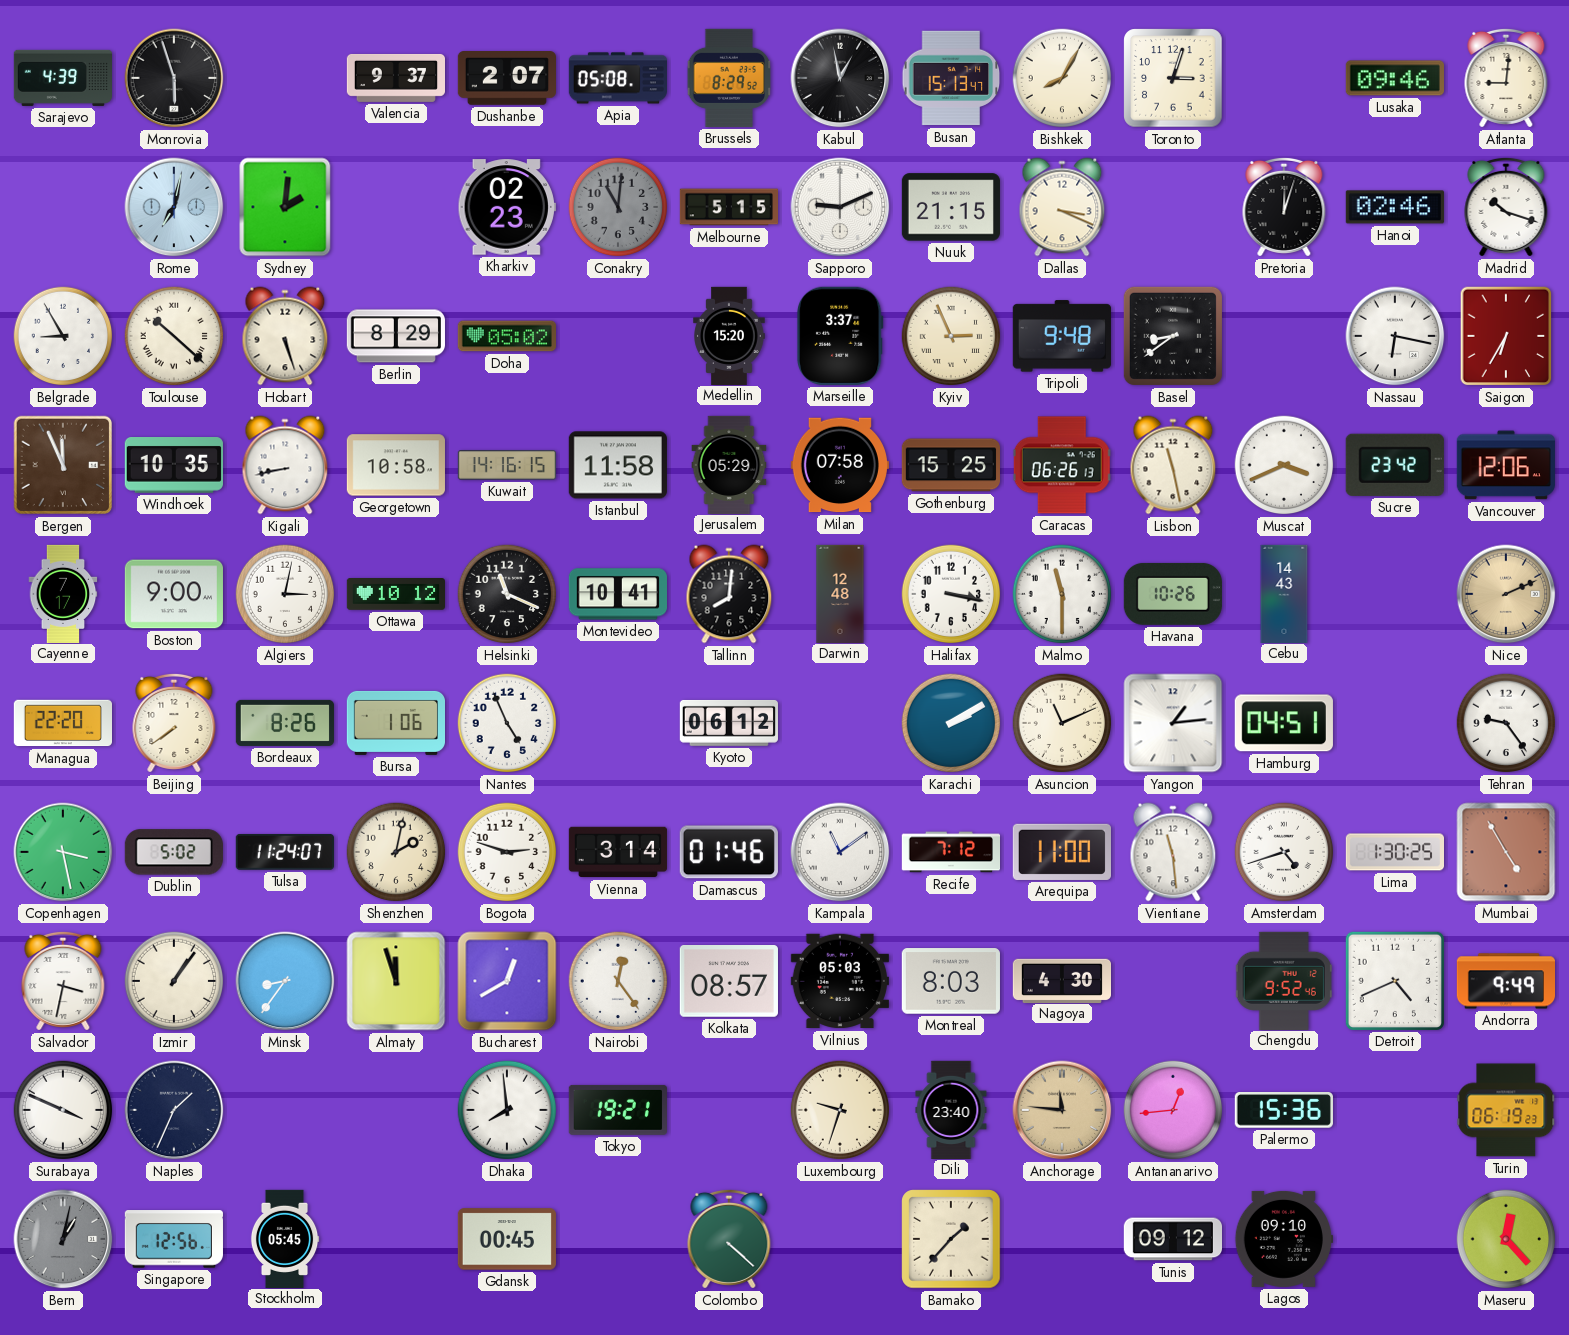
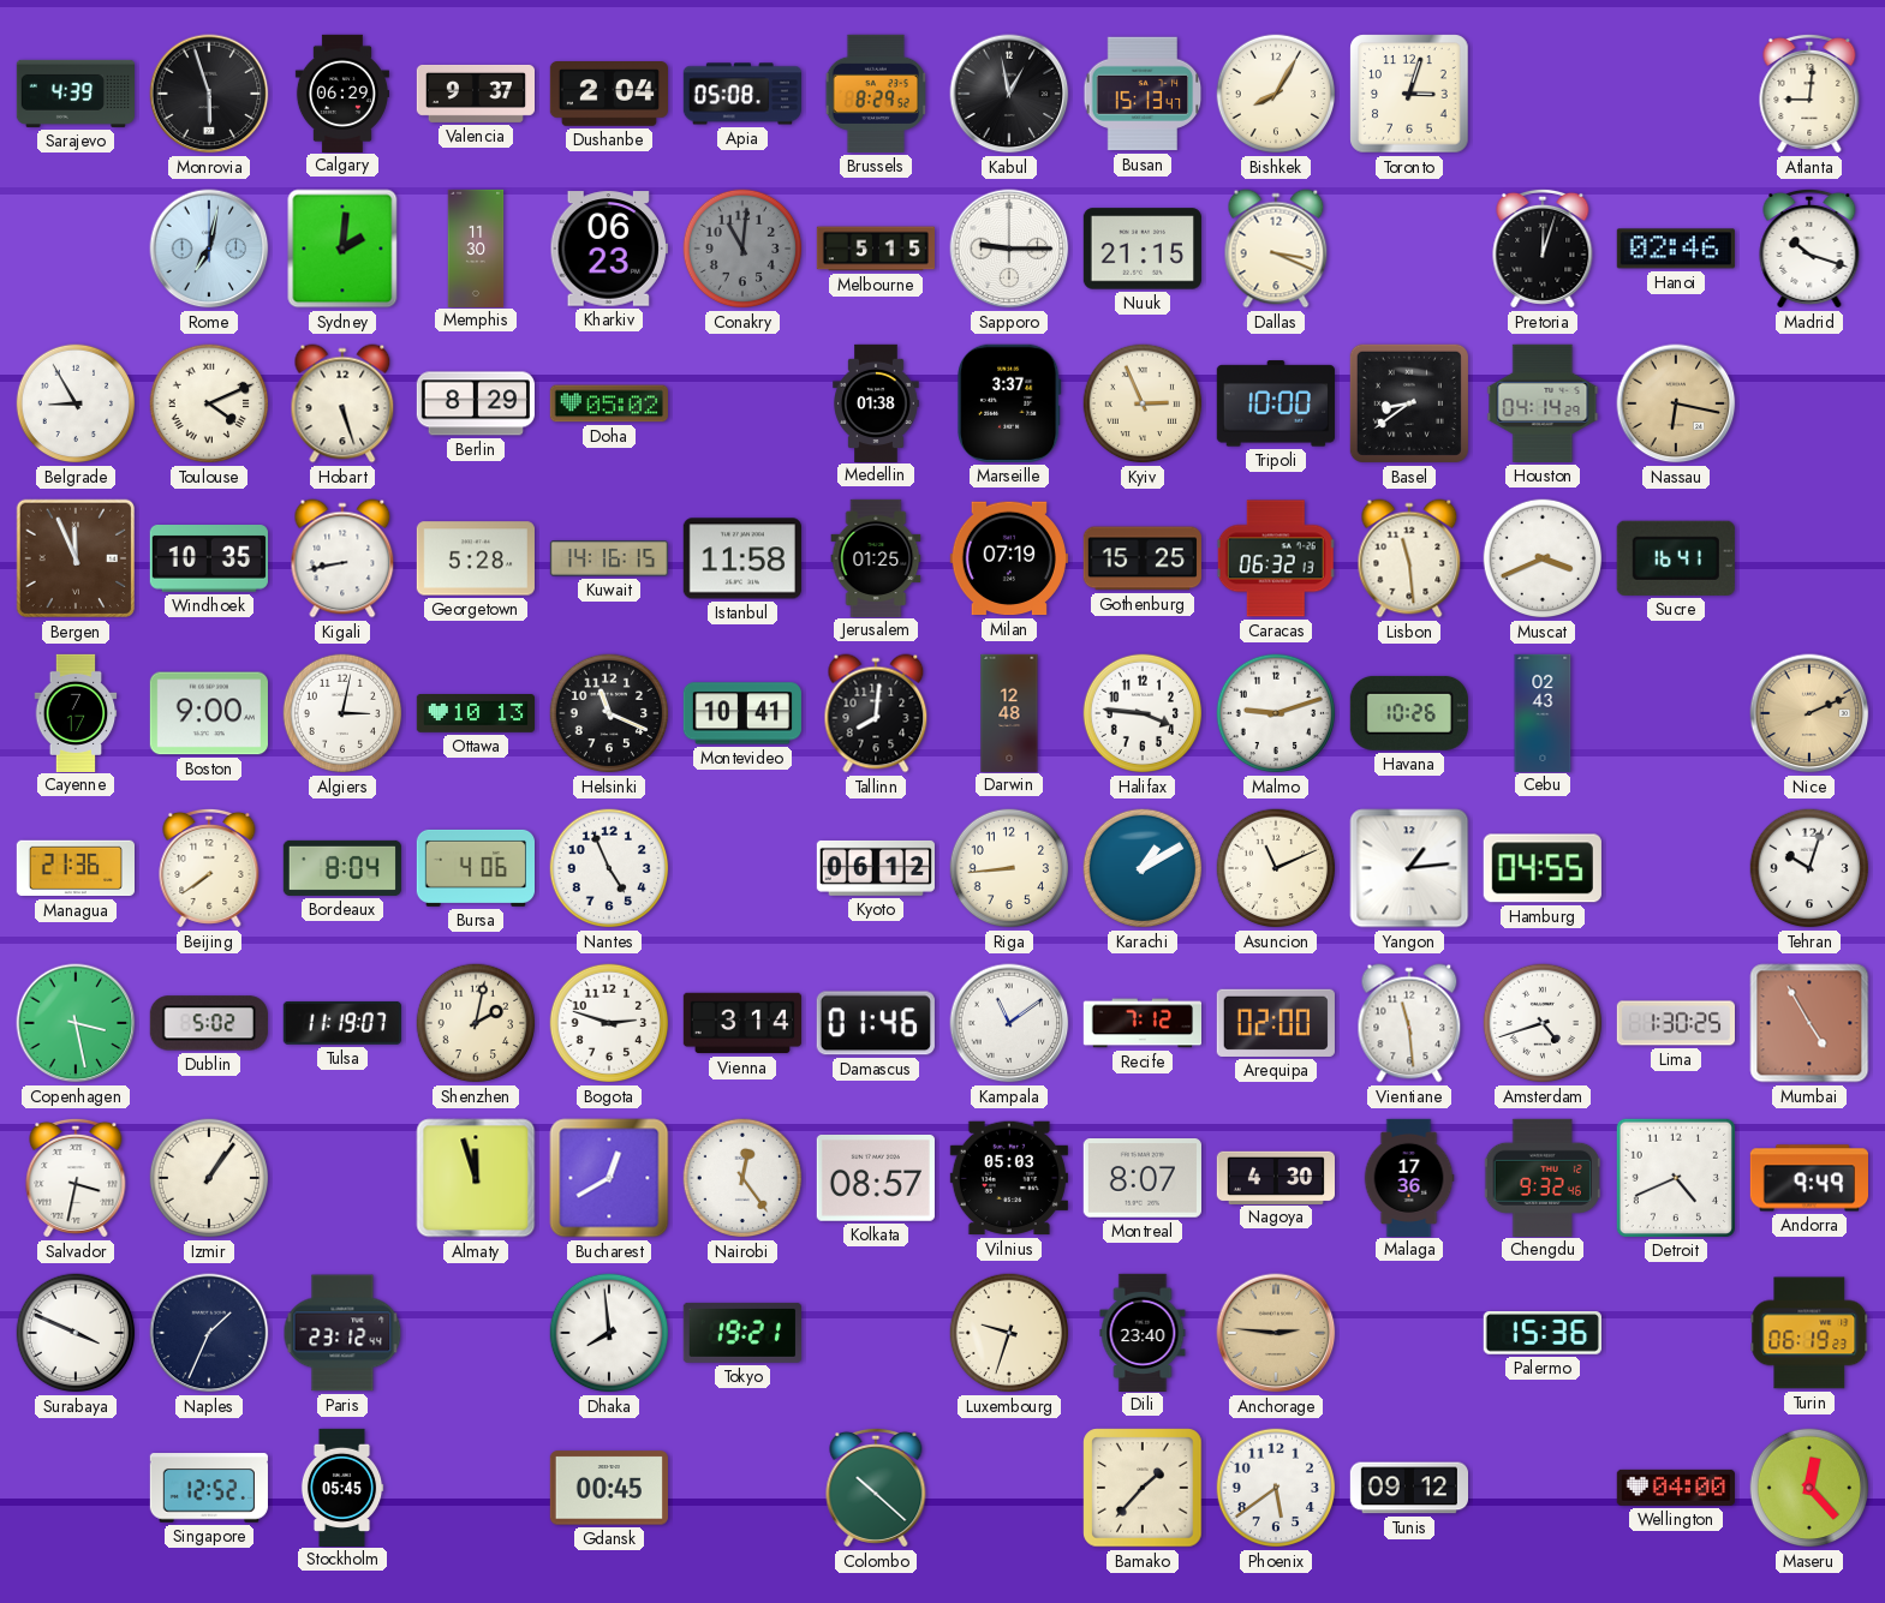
Calgary: none -> 06:29 (342, 92)
Dushanbe: 2:07 -> 2:04 (608, 95)
Lusaka: 09:46 -> none (1395, 78)
Memphis: none -> 11:30 (476, 247)
Kharkiv: 02:23 -> 06:23 (609, 249)
Sapporo: 9:11 -> 9:15 (1009, 249)
Toulouse: 10:22 -> 4:11 (209, 403)
Medellin: 15:20 -> 01:38 (876, 402)
Tripoli: 9:48 -> 10:00 (1276, 403)
Houston: none -> 04:14 (1543, 403)
Nassau dial: white -> champagne (1676, 403)
Saigon: 6:35 -> none (1506, 336)
Georgetown: 10:58 -> 5:28 (476, 558)
Jerusalem: 05:29 -> 01:25 (876, 557)
Milan: 07:58 -> 07:19 (1009, 558)
Caracas: 06:26 -> 06:32 (1276, 558)
Lisbon: 11:28 -> 11:29 (1409, 558)
Sucre: 23:42 -> 16:41 (1676, 558)
Vancouver: 12:06 -> none (1506, 465)
Ottawa: 10:12 -> 10:13 (475, 714)
Halifax: 3:17 -> 3:46 (1143, 713)
Malmo: 11:30 -> 9:12 (1276, 713)
Cebu: 14:43 -> 02:43 (1543, 712)
Managua: 22:20 -> 21:36 (74, 868)
Bordeaux: 8:26 -> 8:04 (341, 868)
Bursa: 1:06 -> 4:06 (475, 868)
Riga: none -> 8:44 (1009, 868)
Karachi: 2:10 -> 1:10 (1143, 868)
Hamburg: 04:51 -> 04:55 (1543, 868)
Tehran: 9:24 -> 10:03 (1809, 868)
Tulsa: 11:24 -> 11:19 (342, 1023)
Arequipa: 11:00 -> 02:00 (1276, 1023)
Minsk: 8:36 -> none (285, 981)
Montreal: 8:03 -> 8:07 (1143, 1178)
Malaga: none -> 17:36 (1409, 1177)
Chengdu: 9:52 -> 9:32 (1543, 1177)
Paris: none -> 23:12 (342, 1333)
Anchorage: 11:46 -> 2:46 (1276, 1333)
Antananarivo: 12:44 -> none (1173, 1110)
Bern: 1:02 -> none (63, 1239)
Singapore: 12:56 -> 12:52 (209, 1488)
Colombo: 4:22 -> 10:22 (876, 1488)
Phoenix: none -> 5:39 (1276, 1488)
Lagos: 09:10 -> none (1284, 1239)
Wellington: none -> 04:00 (1676, 1488)
